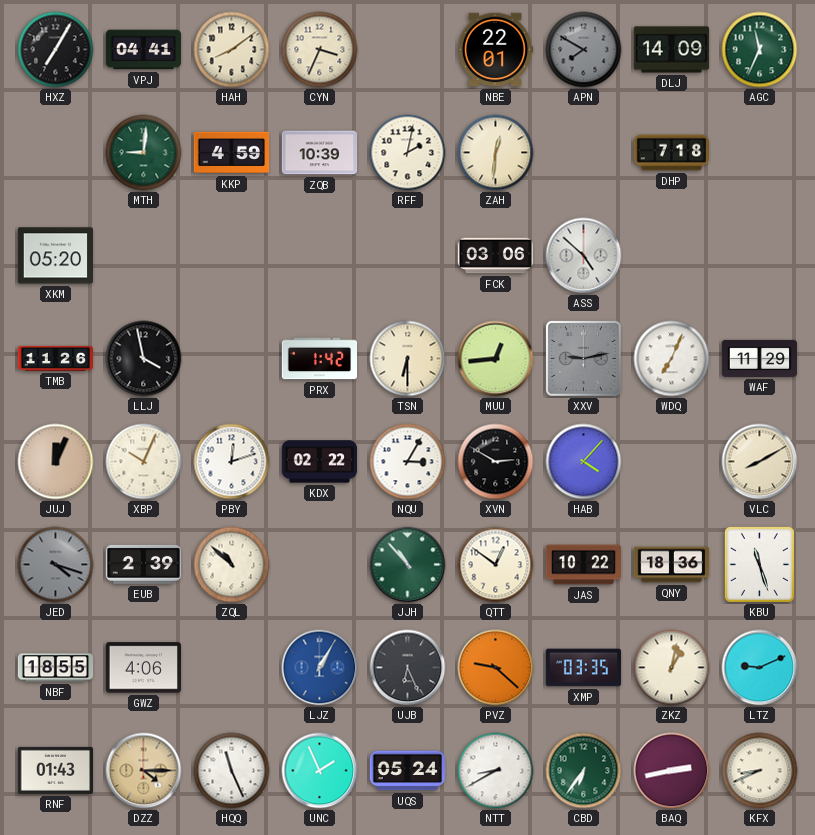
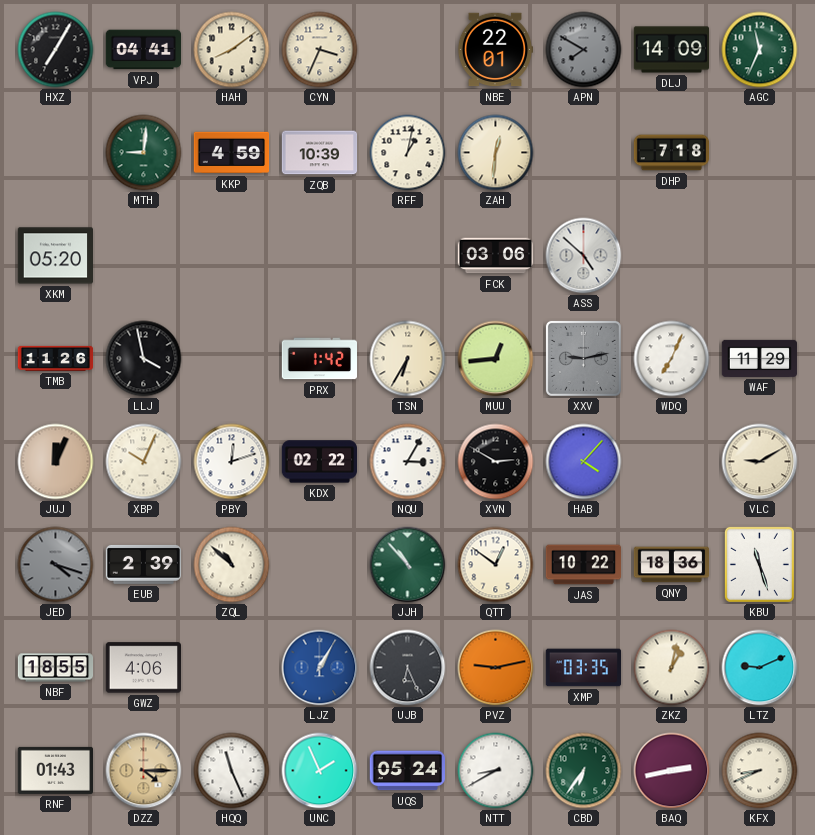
RFF: 2:02 -> 1:02 (408, 153)
TSN: 6:30 -> 6:35 (408, 359)
VLC: 8:10 -> 9:10 (760, 462)
PVZ: 9:22 -> 9:13 (496, 668)
